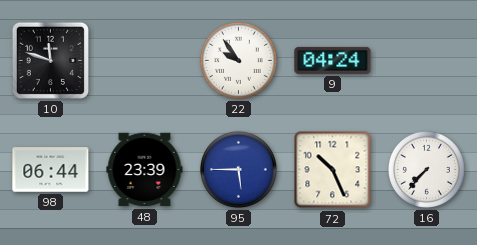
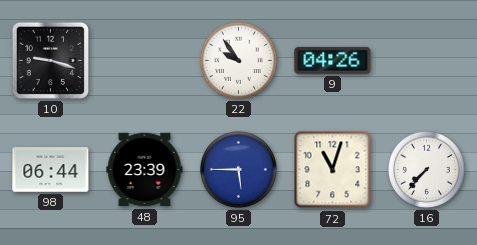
10: 11:48 -> 9:18 (50, 60)
9: 04:24 -> 04:26 (333, 60)
72: 10:26 -> 11:03 (333, 170)
